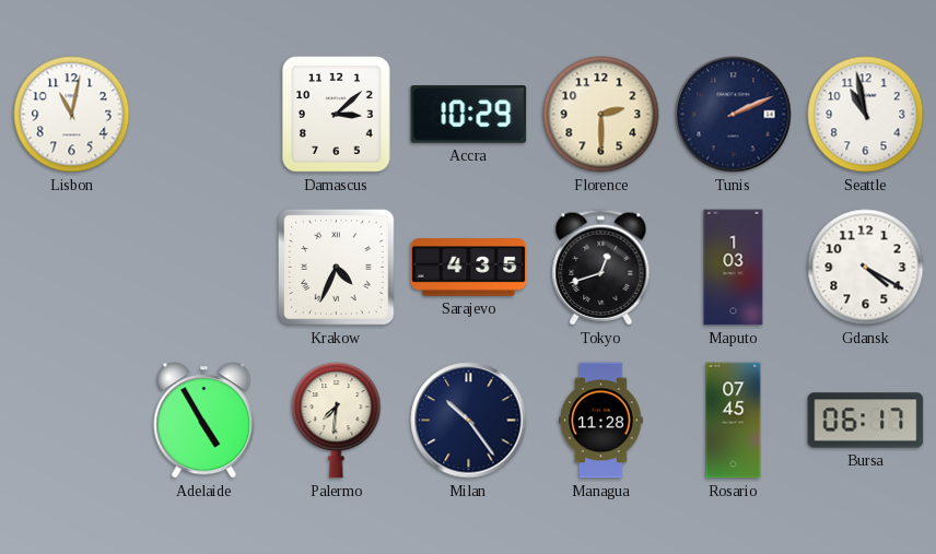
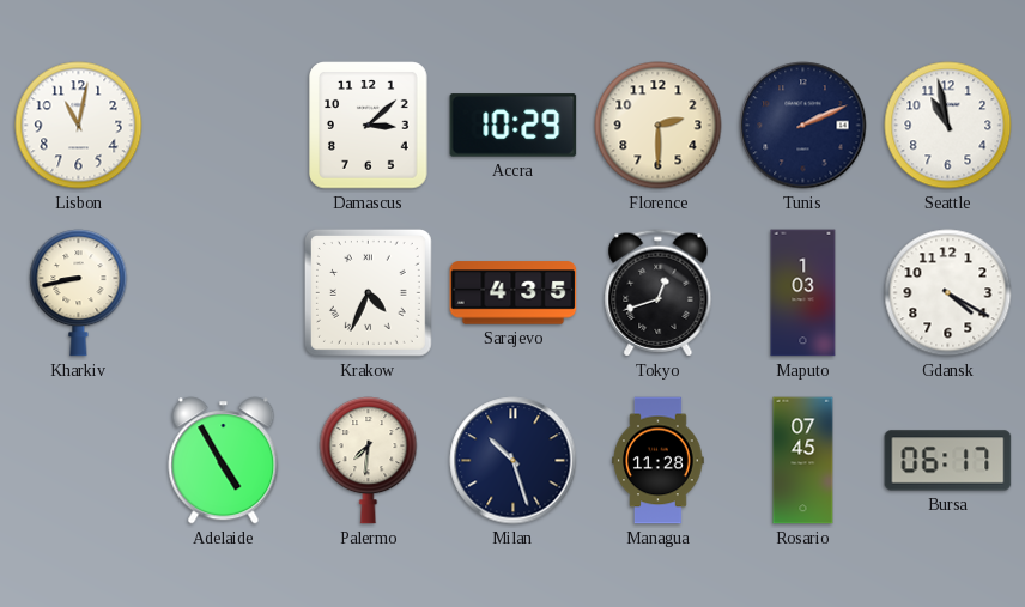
Kharkiv: none -> 8:43 (79, 293)
Milan: 10:24 -> 10:27 (514, 461)
